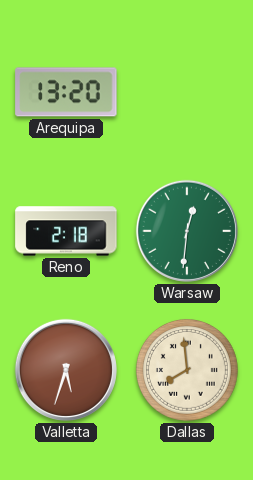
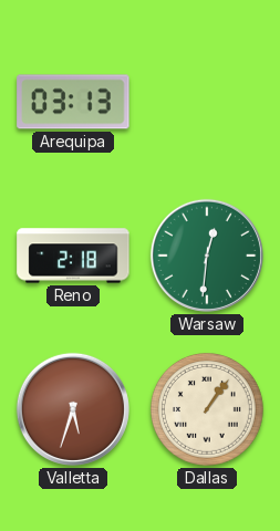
Arequipa: 13:20 -> 03:13 (73, 102)
Dallas: 7:59 -> 1:06 (207, 409)
